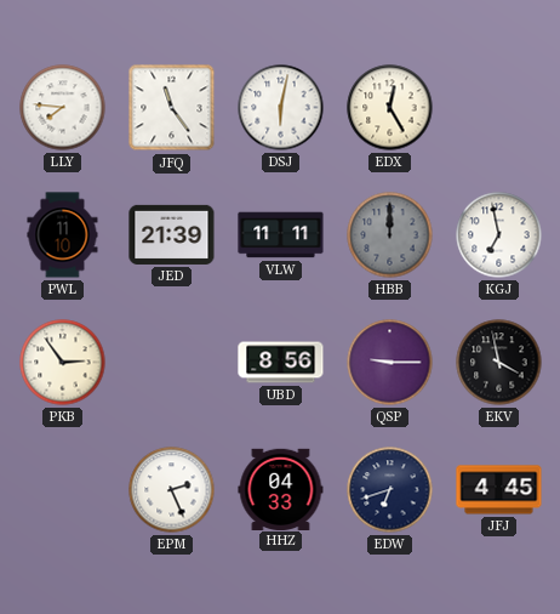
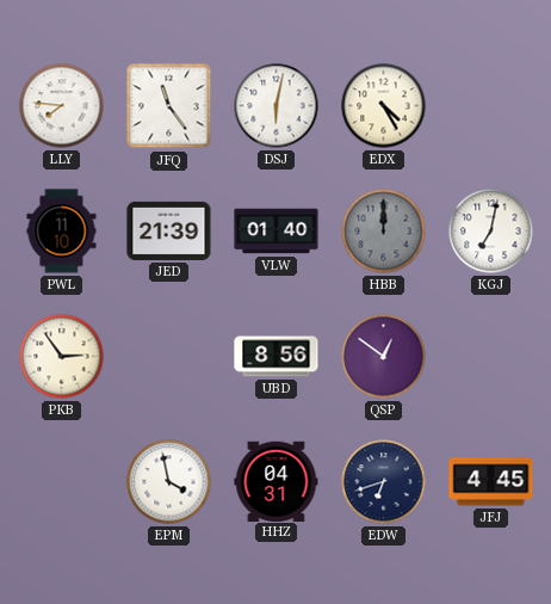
EDX: 12:25 -> 4:25 (384, 106)
VLW: 11:11 -> 01:40 (277, 232)
KGJ: 6:58 -> 7:02 (491, 232)
QSP: 9:15 -> 12:51 (384, 357)
EKV: 3:58 -> none (499, 363)
EPM: 2:26 -> 3:58 (169, 482)
HHZ: 04:33 -> 04:31 (277, 481)
